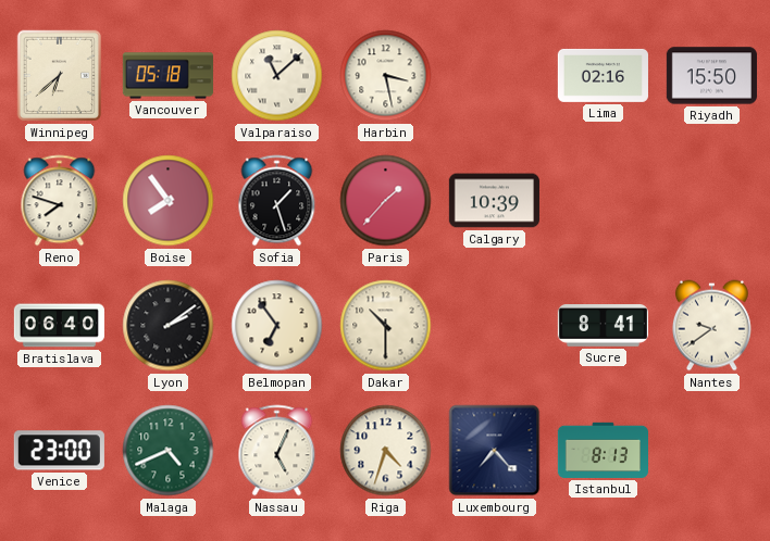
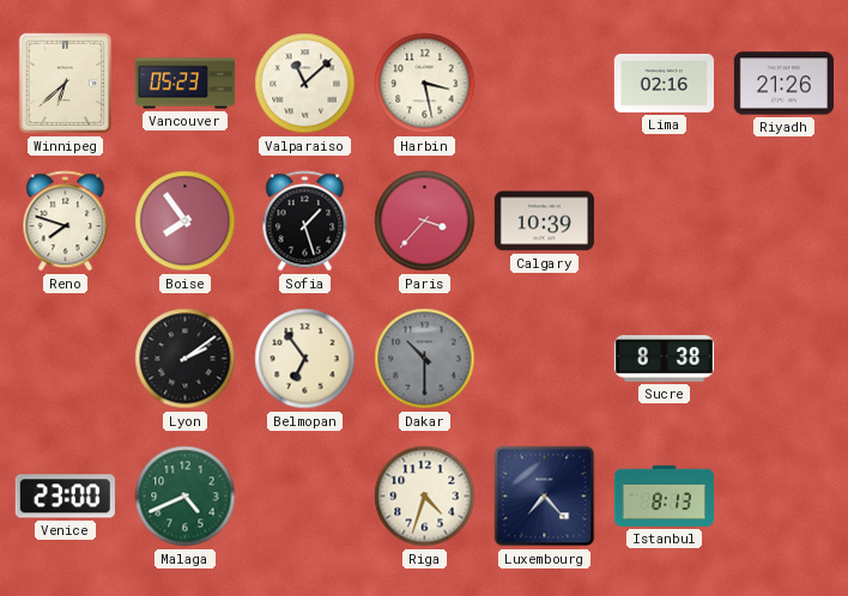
Vancouver: 05:18 -> 05:23 (184, 84)
Riyadh: 15:50 -> 21:26 (783, 84)
Paris: 1:37 -> 3:37 (425, 221)
Bratislava: 06:40 -> none (59, 326)
Dakar dial: cream -> grey (425, 359)
Sucre: 8:41 -> 8:38 (664, 359)
Nantes: 9:39 -> none (711, 326)
Nassau: 5:04 -> none (277, 451)
